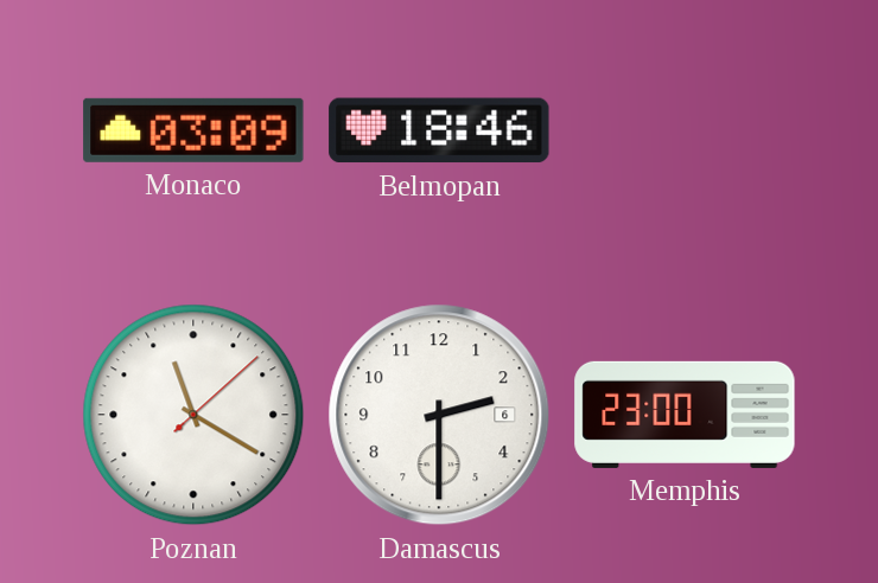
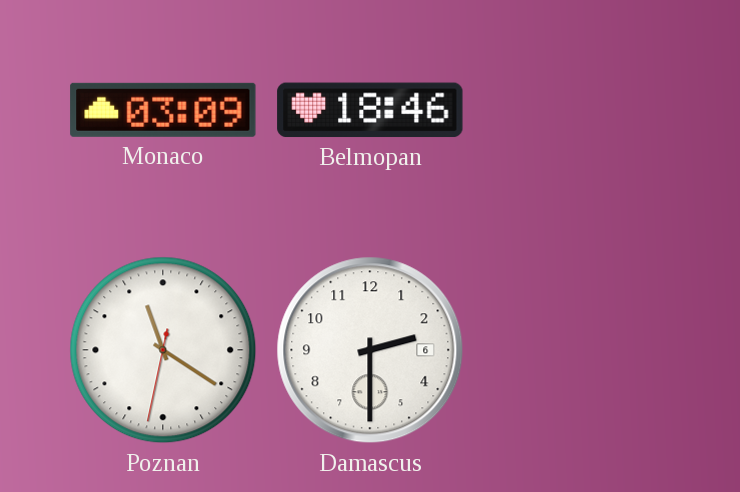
Poznan: 11:20:08 -> 11:20:32 (163, 350)
Memphis: 23:00 -> none (685, 415)
